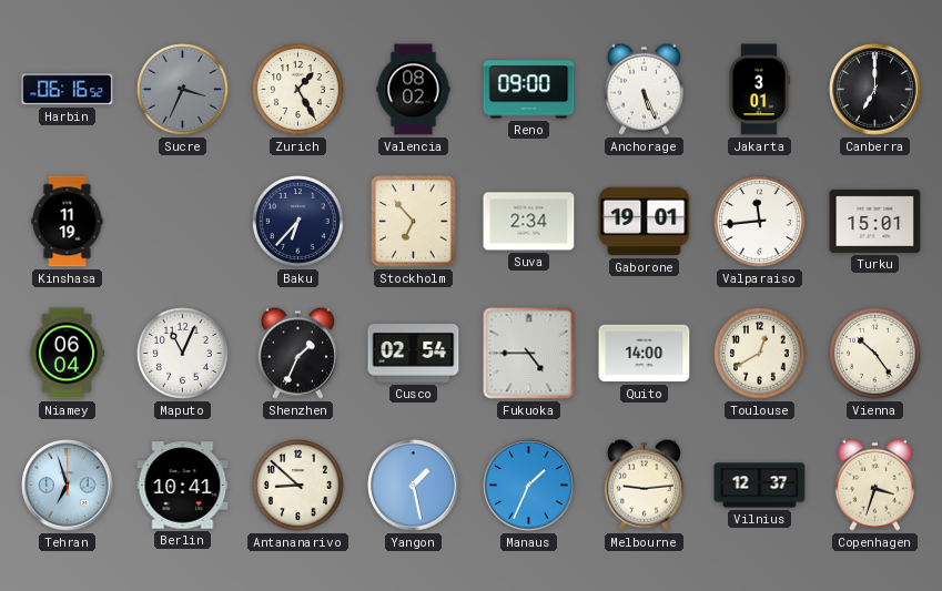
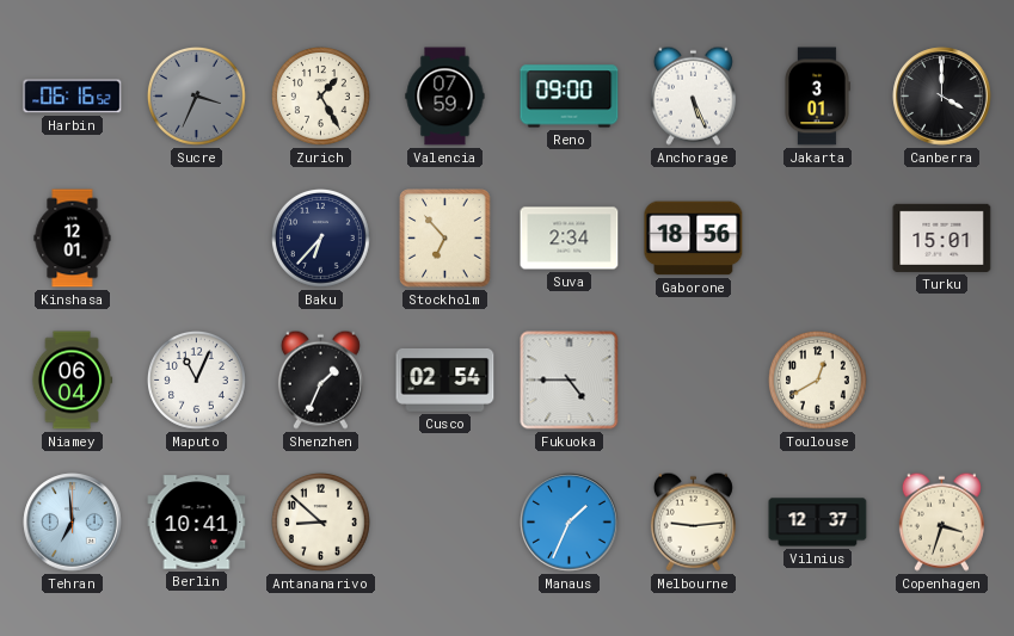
Valencia: 08:02 -> 07:59 (445, 97)
Canberra: 7:00 -> 4:00 (942, 97)
Kinshasa: 11:19 -> 12:01 (73, 239)
Gaborone: 19:01 -> 18:56 (694, 239)
Valparaiso: 11:44 -> none (760, 222)
Quito: 14:00 -> none (645, 354)
Vienna: 10:24 -> none (875, 354)
Tehran: 6:57 -> 6:59 (73, 523)
Yangon: 1:28 -> none (414, 486)
